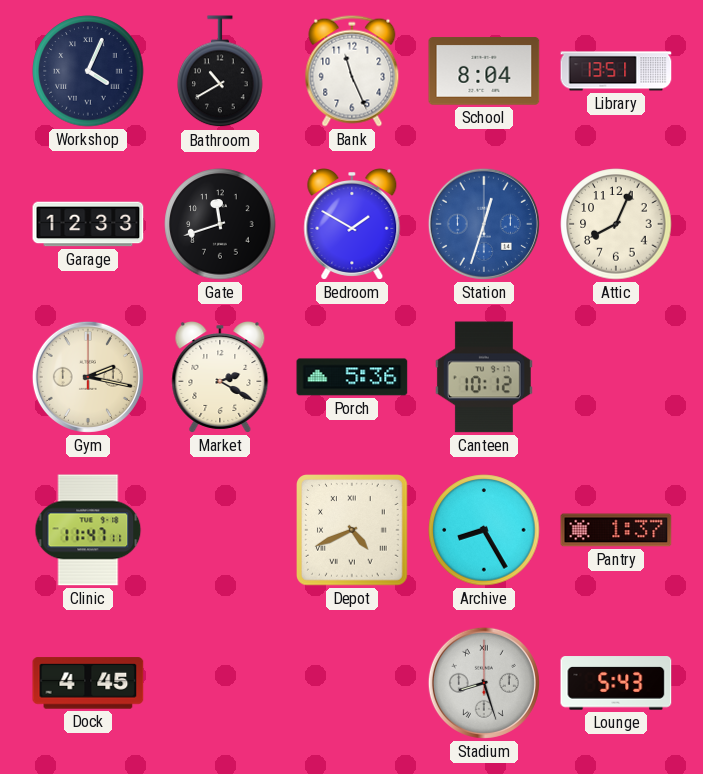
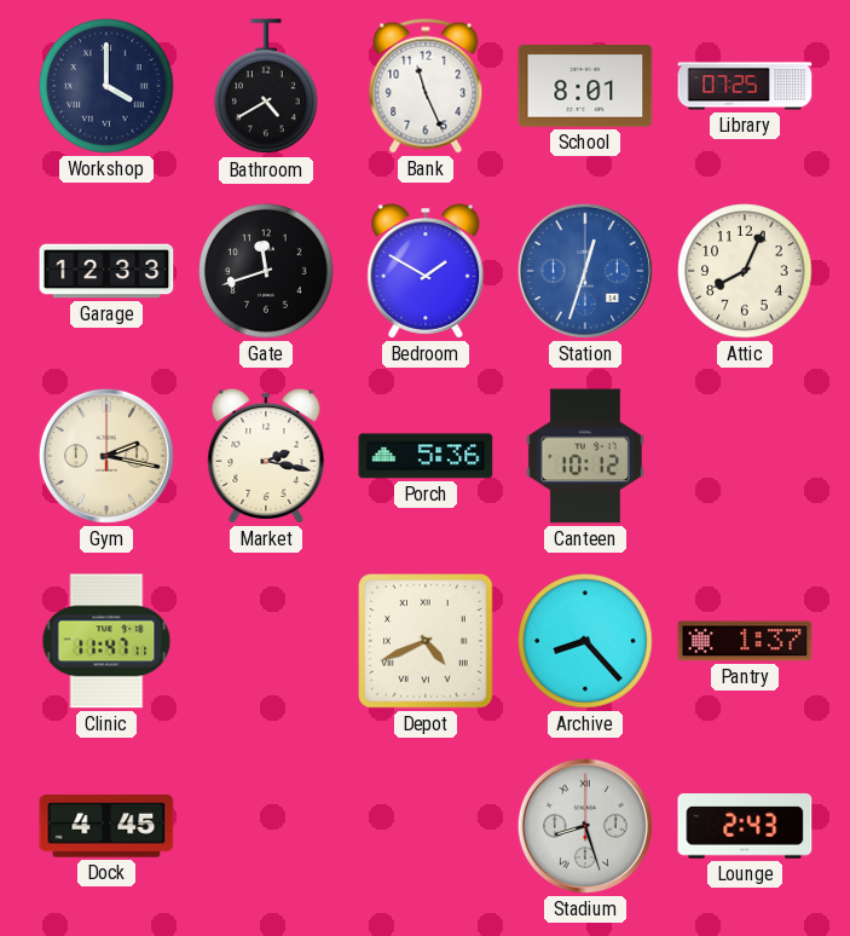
Workshop: 4:04 -> 4:00 (106, 86)
Bathroom: 10:40 -> 4:40 (266, 87)
School: 8:04 -> 8:01 (585, 86)
Library: 13:51 -> 07:25 (745, 86)
Market: 2:20 -> 2:17 (266, 457)
Archive: 8:25 -> 8:23 (585, 641)
Lounge: 5:43 -> 2:43 (745, 826)
